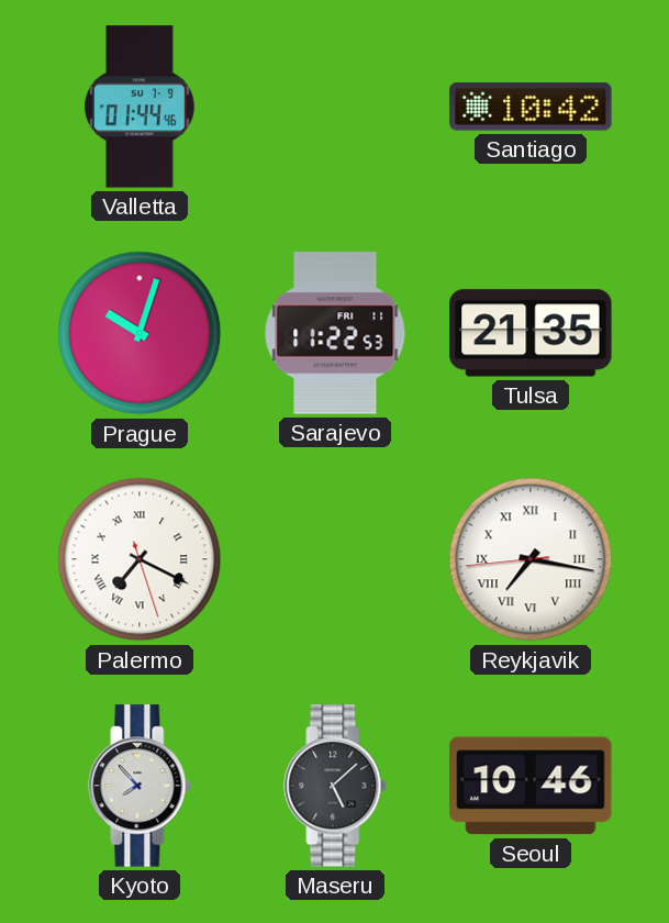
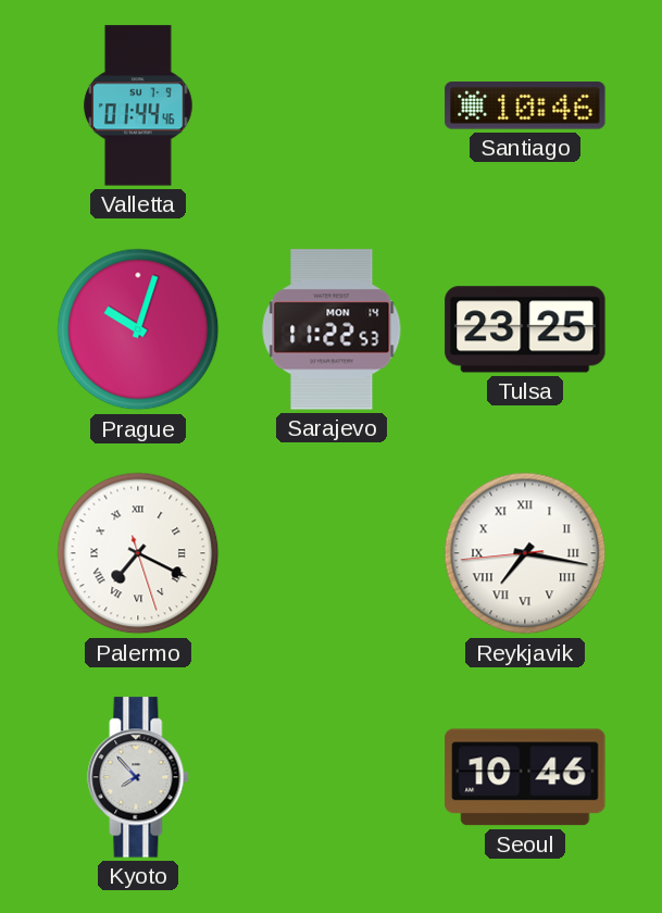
Santiago: 10:42 -> 10:46 (525, 105)
Sarajevo date: FRI 11 -> MON 14 (332, 329)
Tulsa: 21:35 -> 23:25 (525, 329)
Maseru: 5:08 -> none (335, 786)
